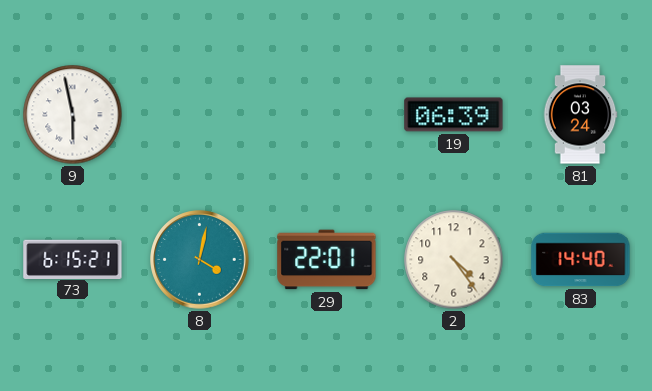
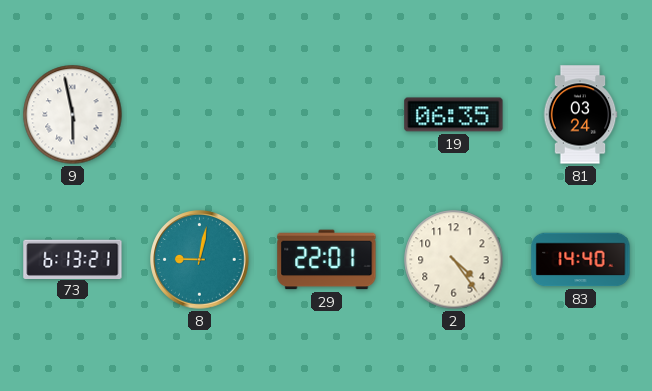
19: 06:39 -> 06:35 (454, 115)
73: 6:15 -> 6:13 (73, 259)
8: 4:02 -> 9:02 (200, 260)
